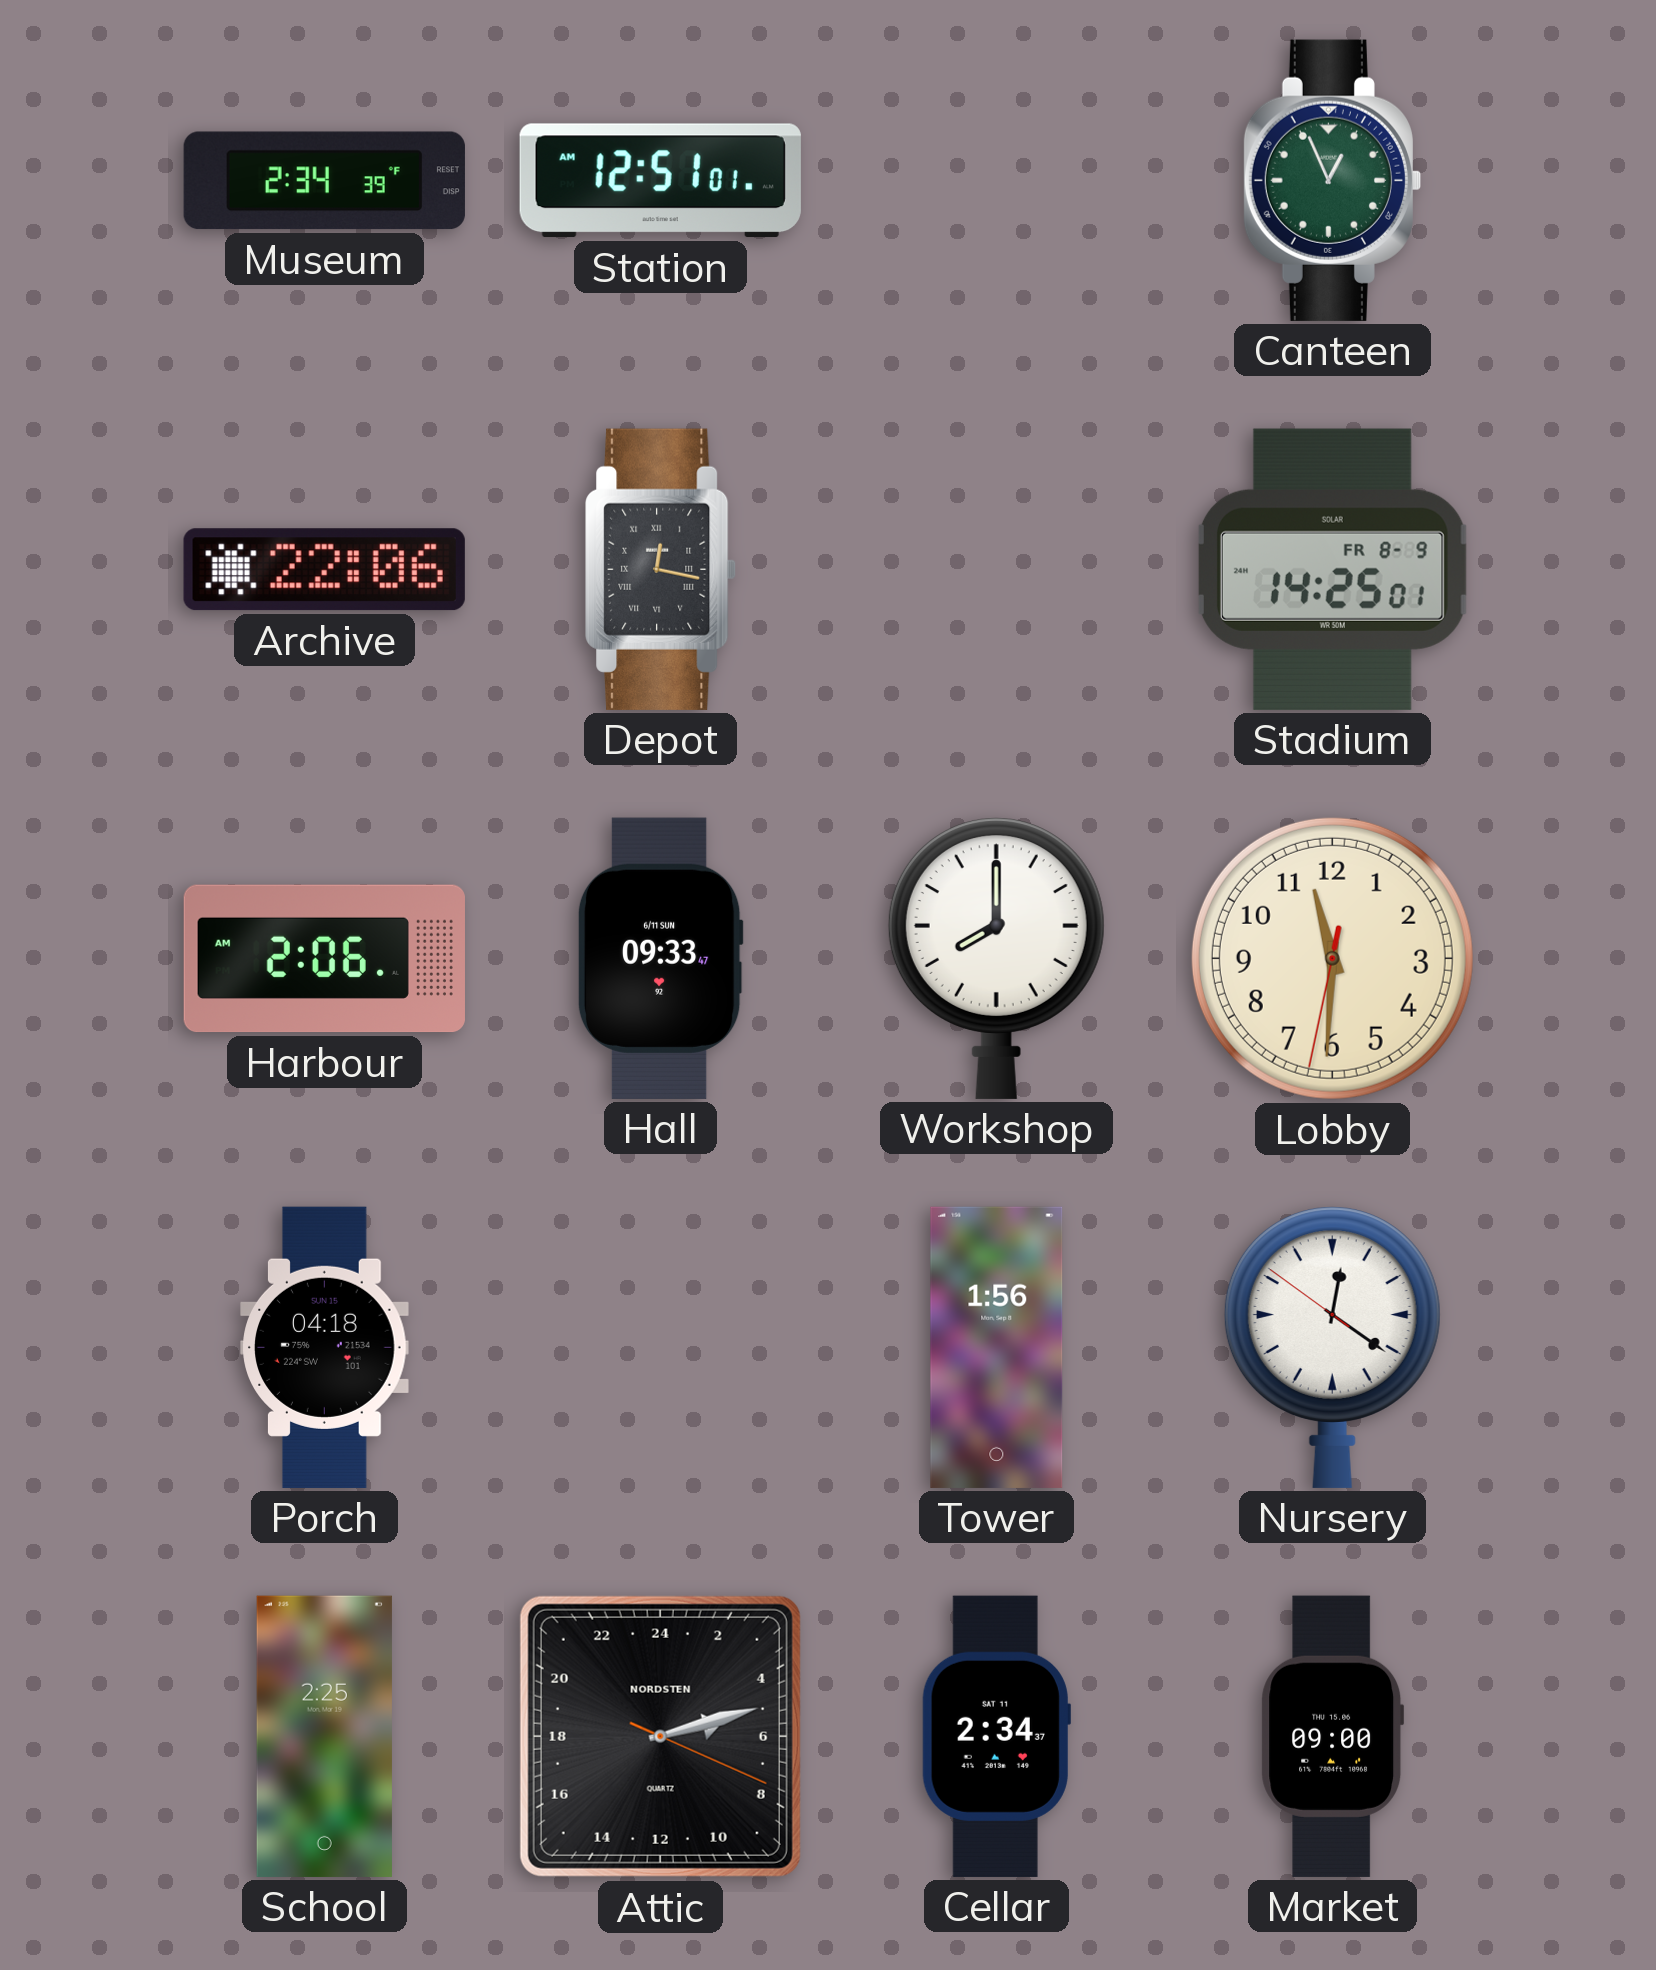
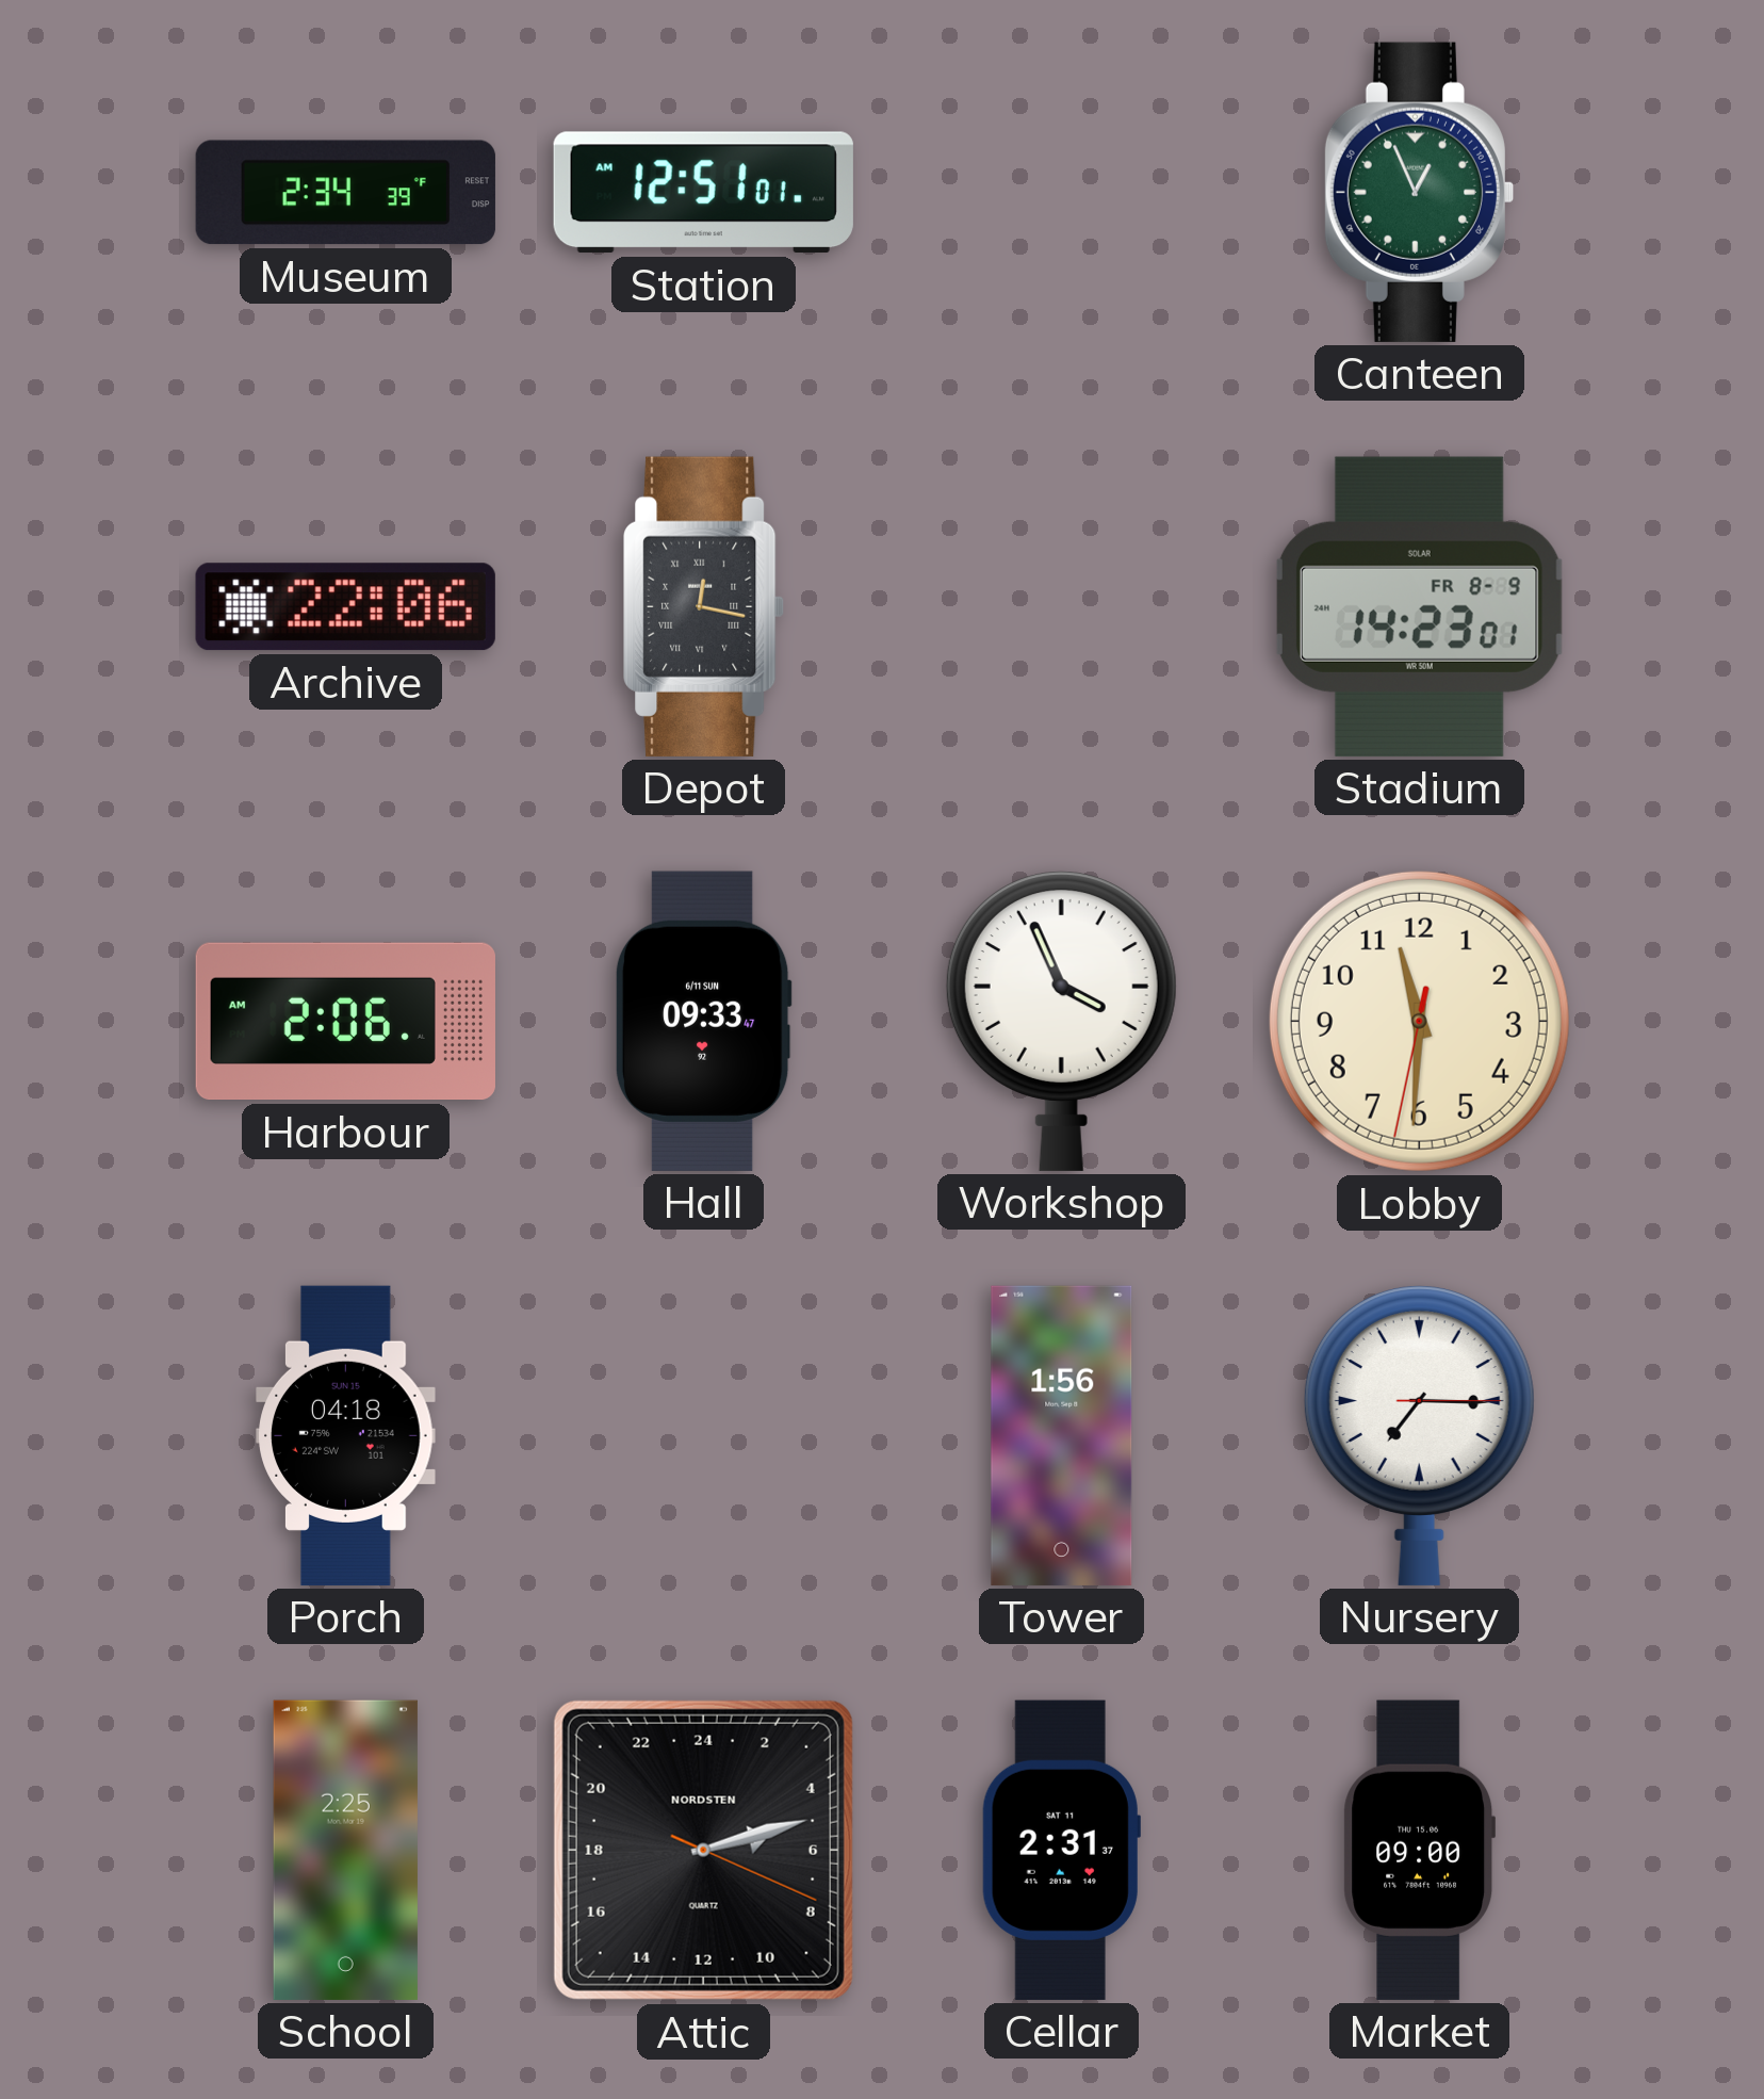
Stadium: 14:25 -> 14:23 (1419, 606)
Workshop: 8:00 -> 3:56 (1061, 1021)
Nursery: 12:20 -> 7:15 (1419, 1435)
Cellar: 2:34 -> 2:31 (1061, 1850)
